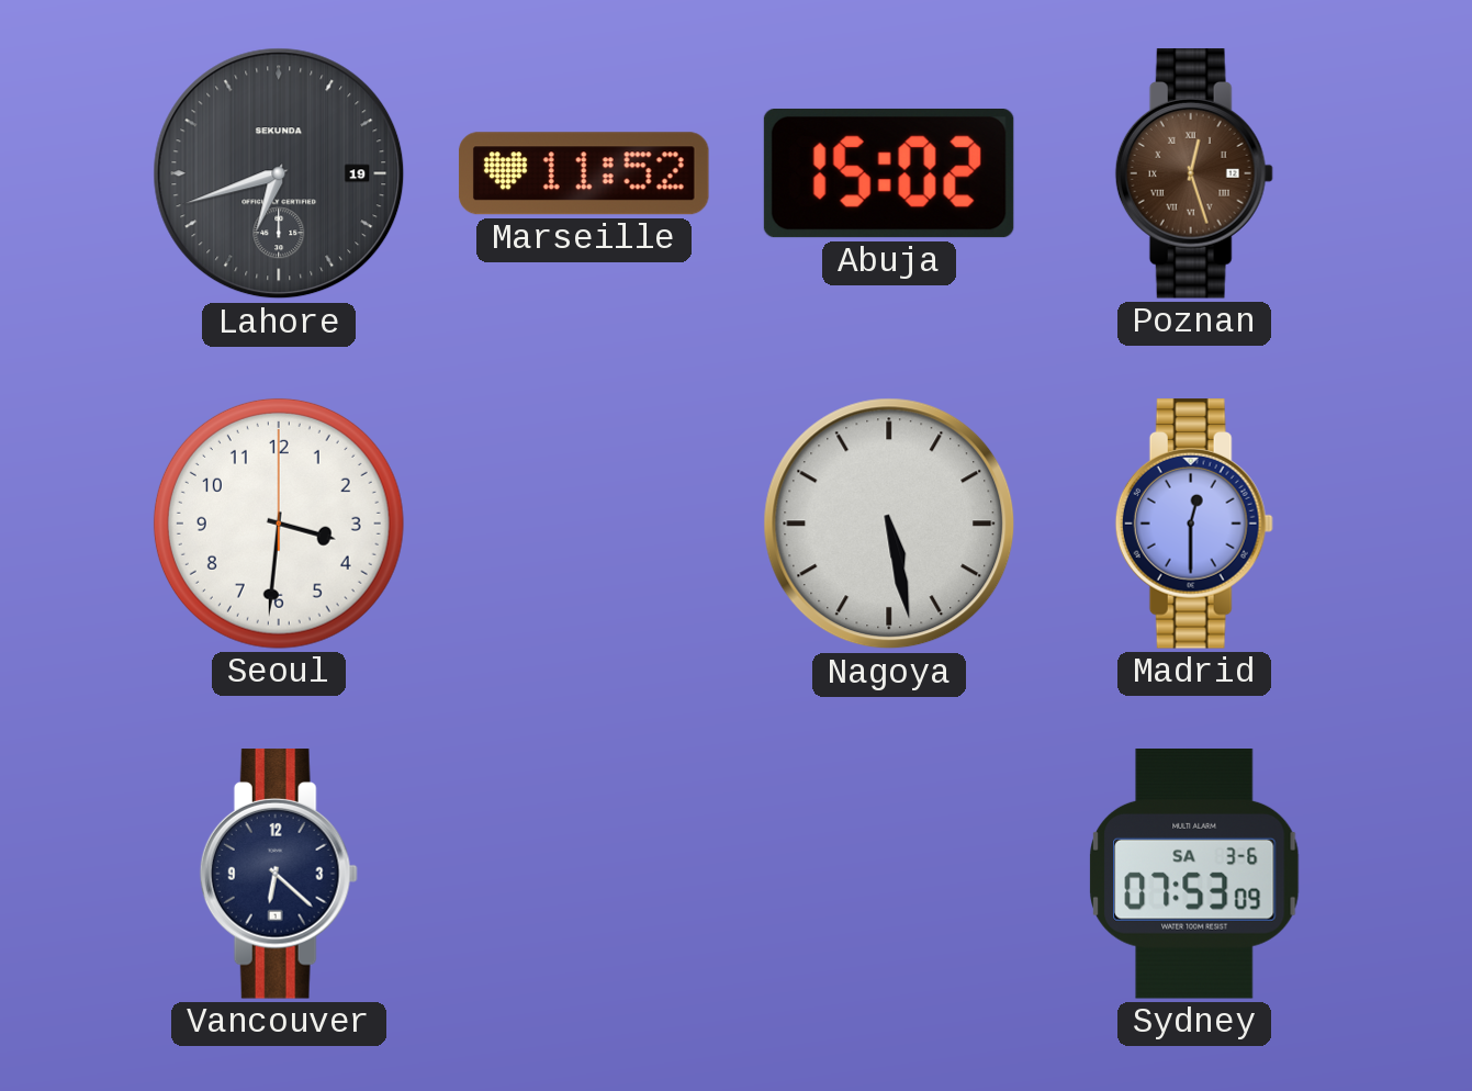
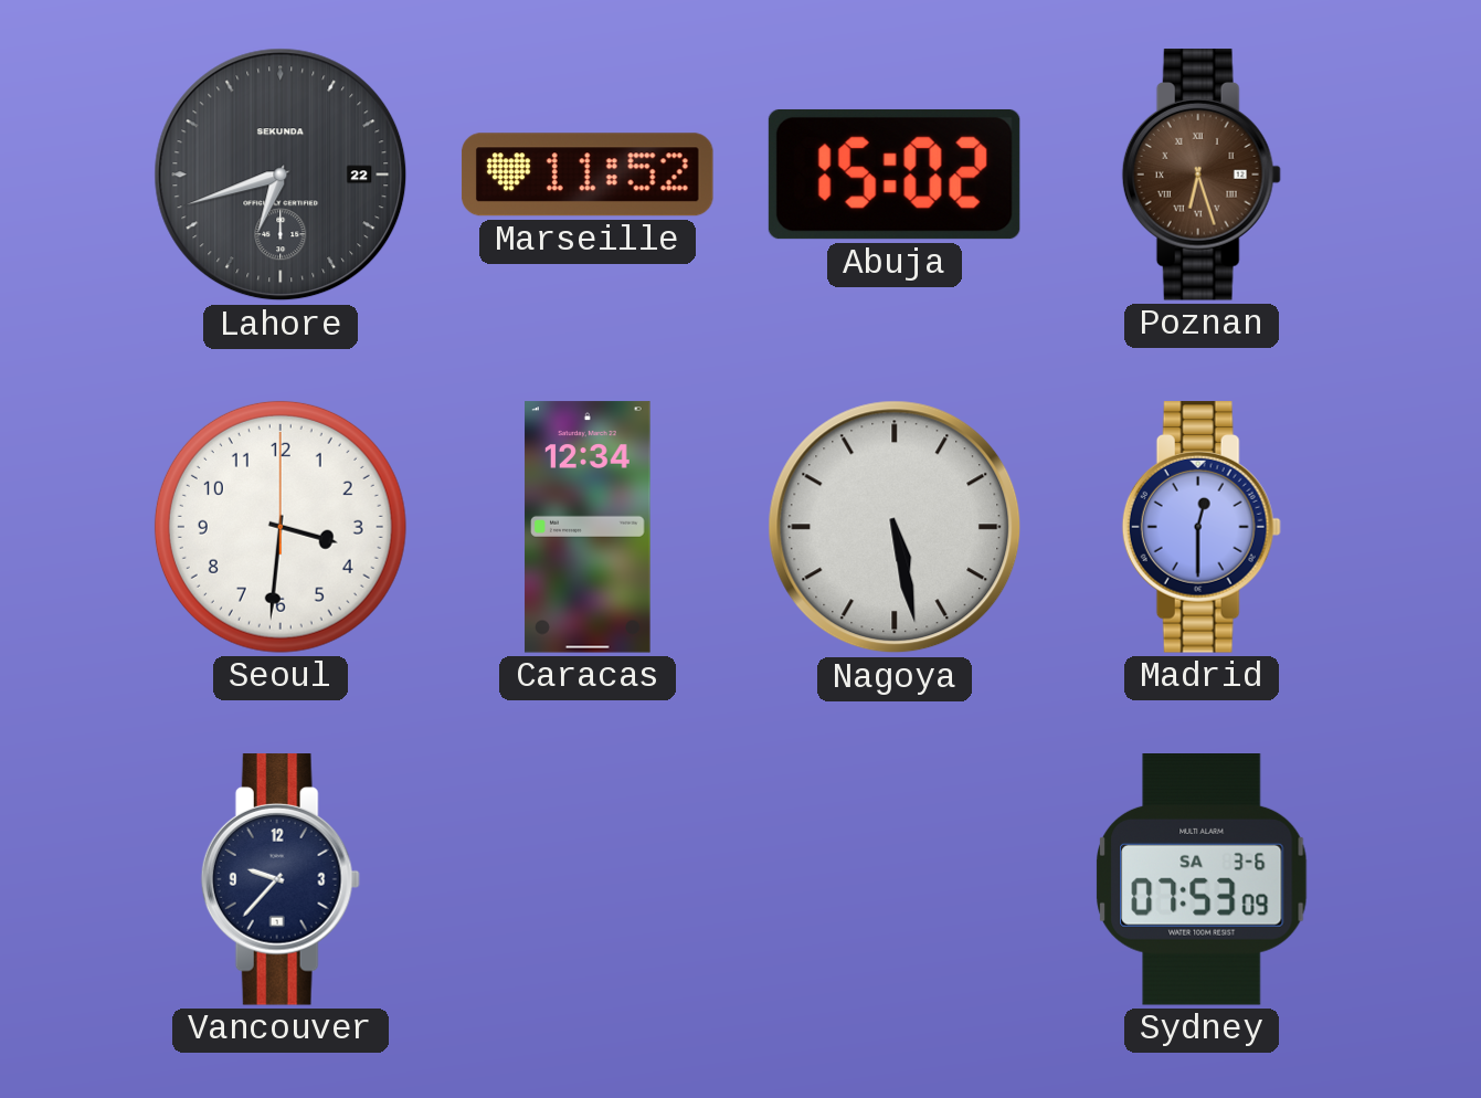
Lahore date: 19 -> 22 (281, 175)
Poznan: 12:27 -> 6:27 (1202, 175)
Caracas: none -> 12:34 (588, 527)
Vancouver: 6:22 -> 9:37 (281, 879)
